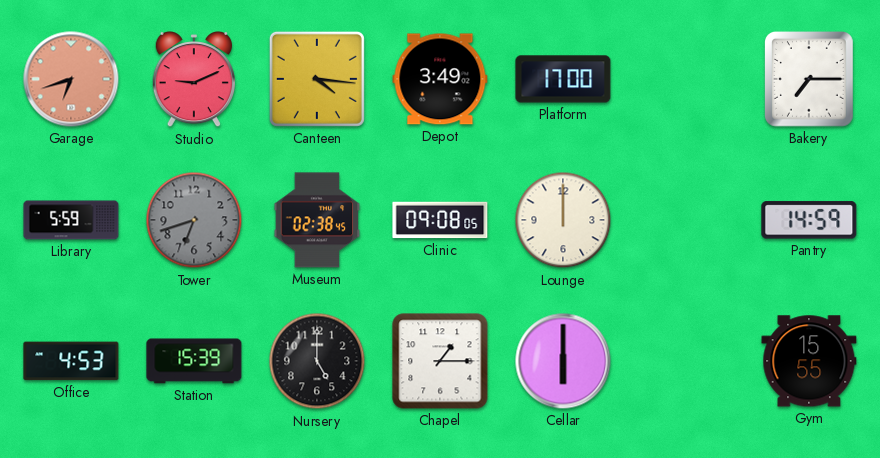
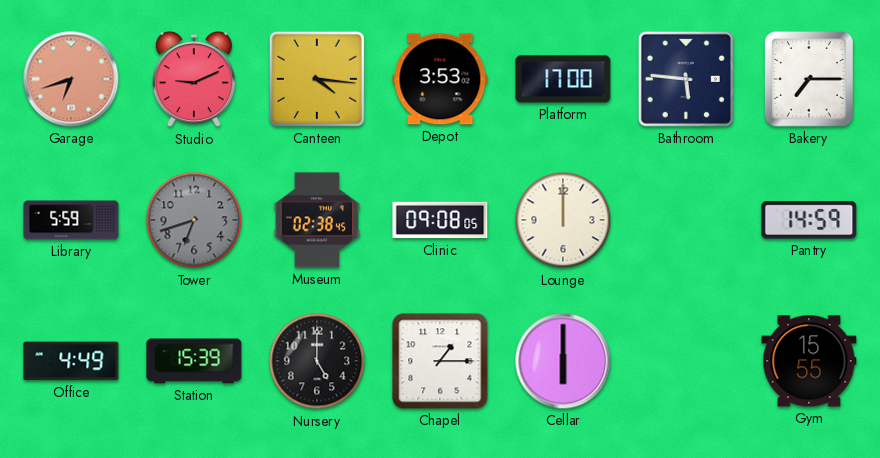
Depot: 3:49 -> 3:53 (440, 79)
Bathroom: none -> 5:46 (686, 79)
Office: 4:53 -> 4:49 (71, 361)
